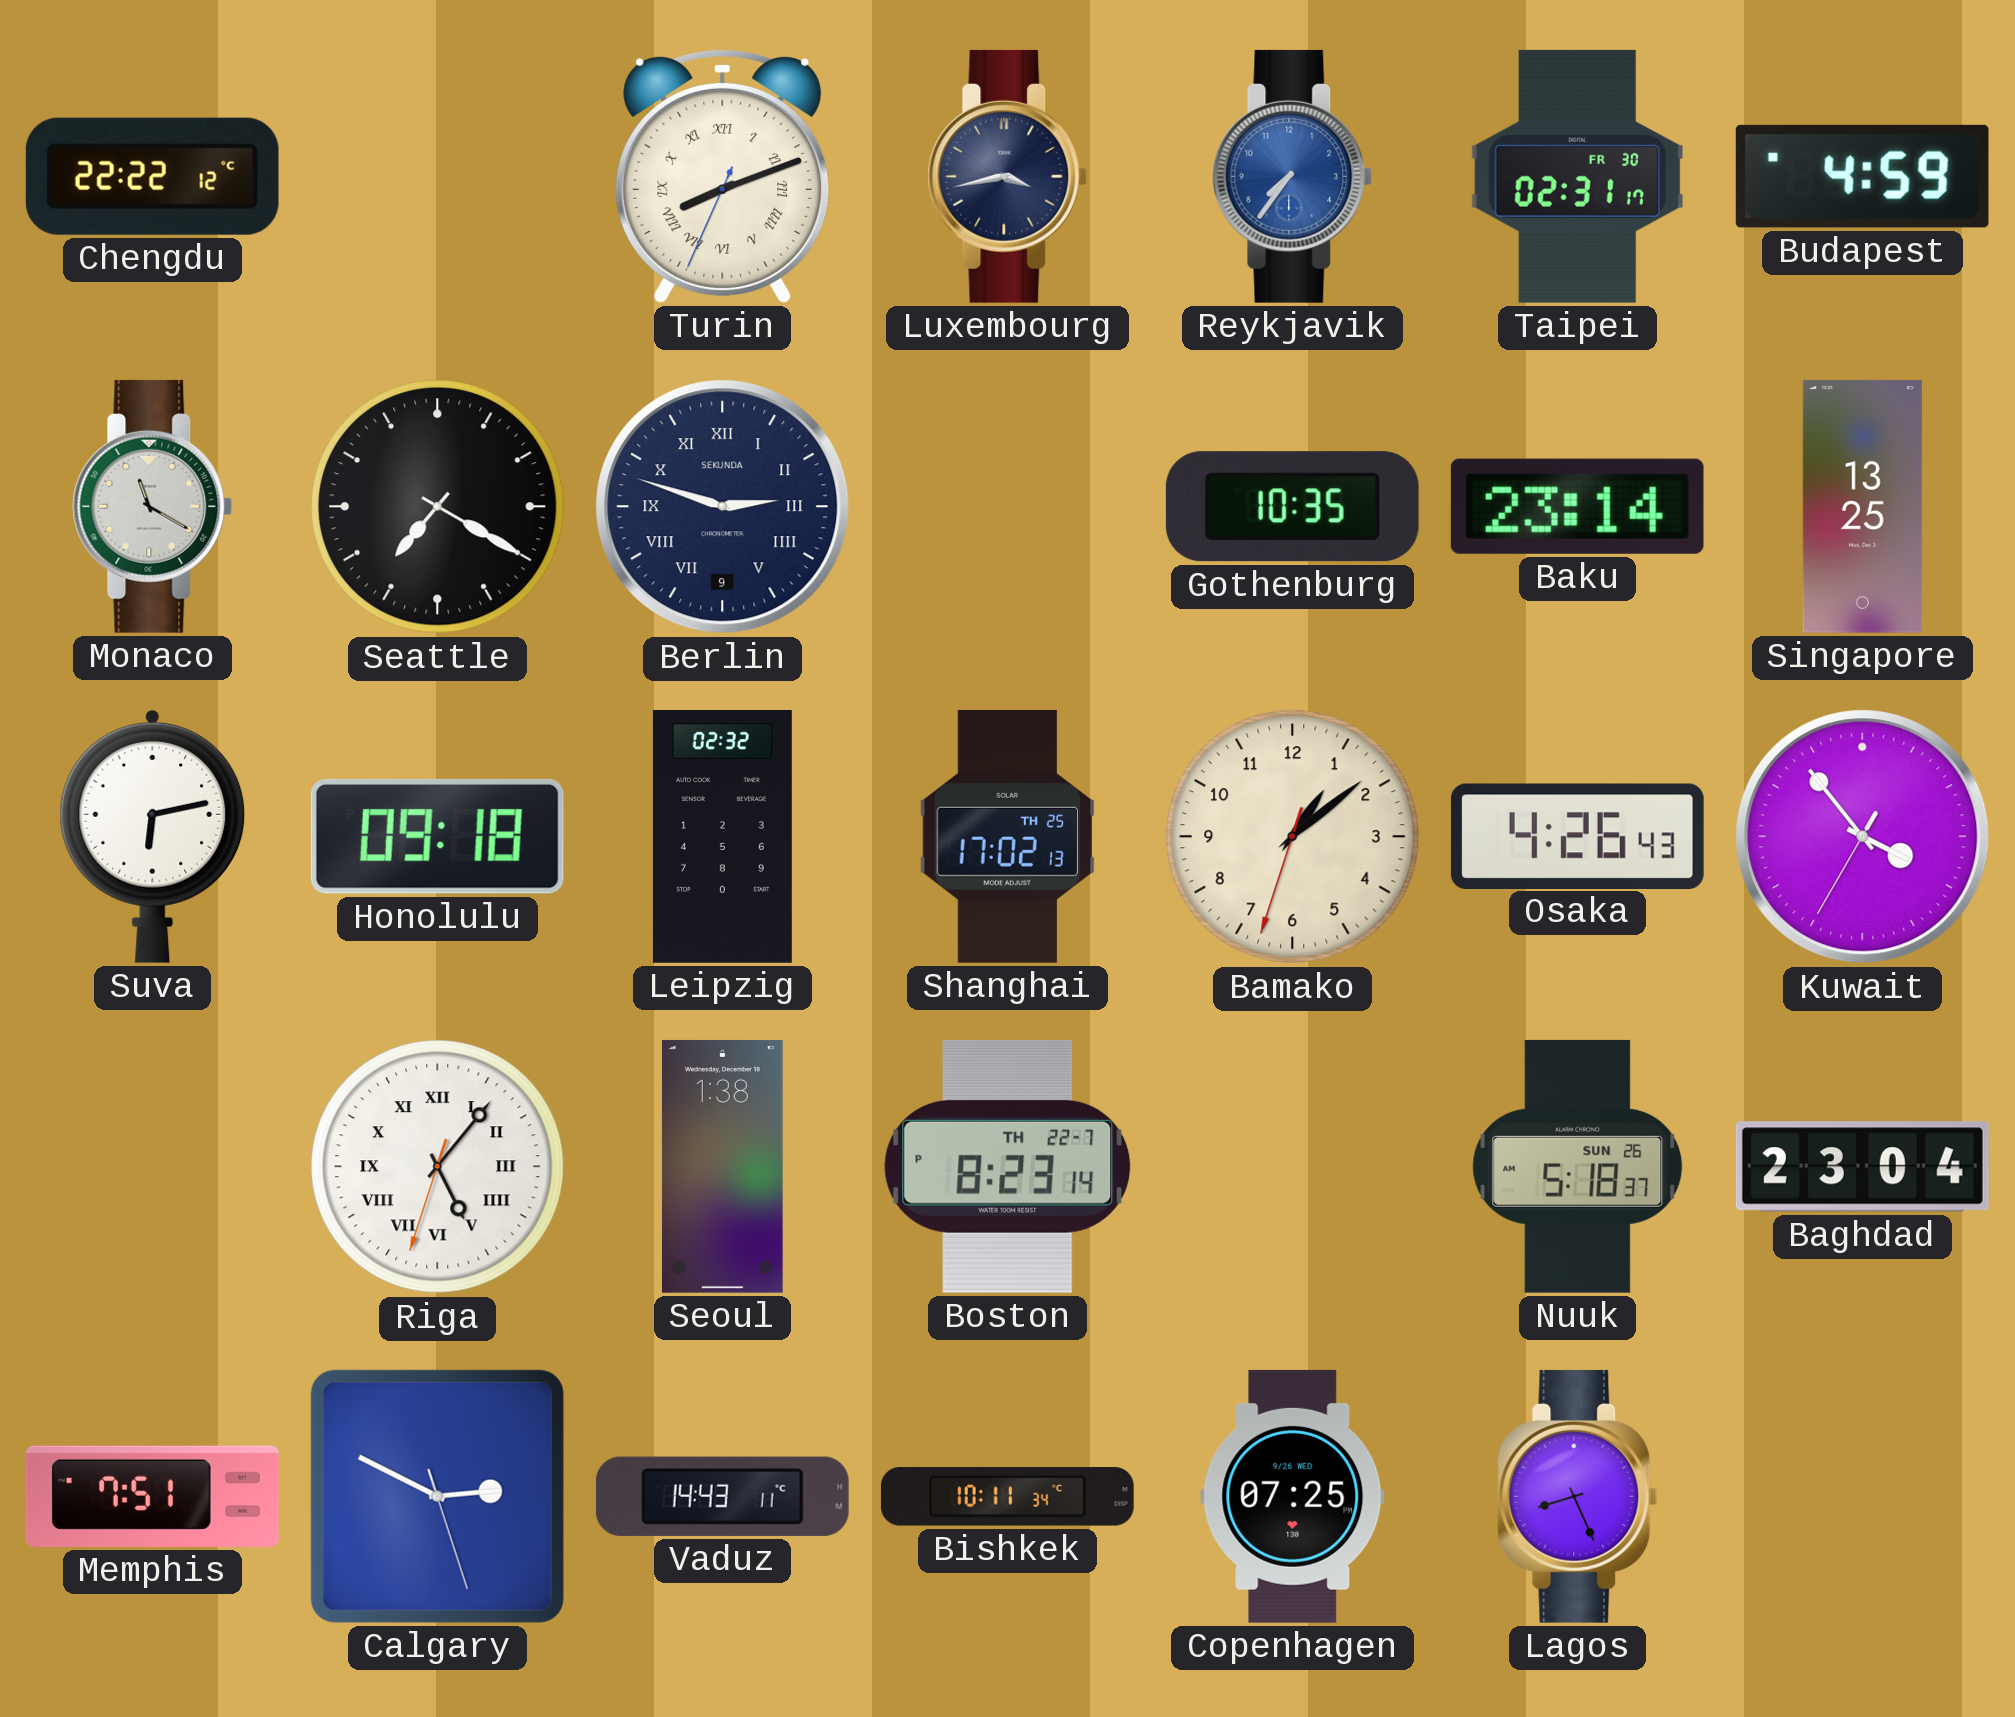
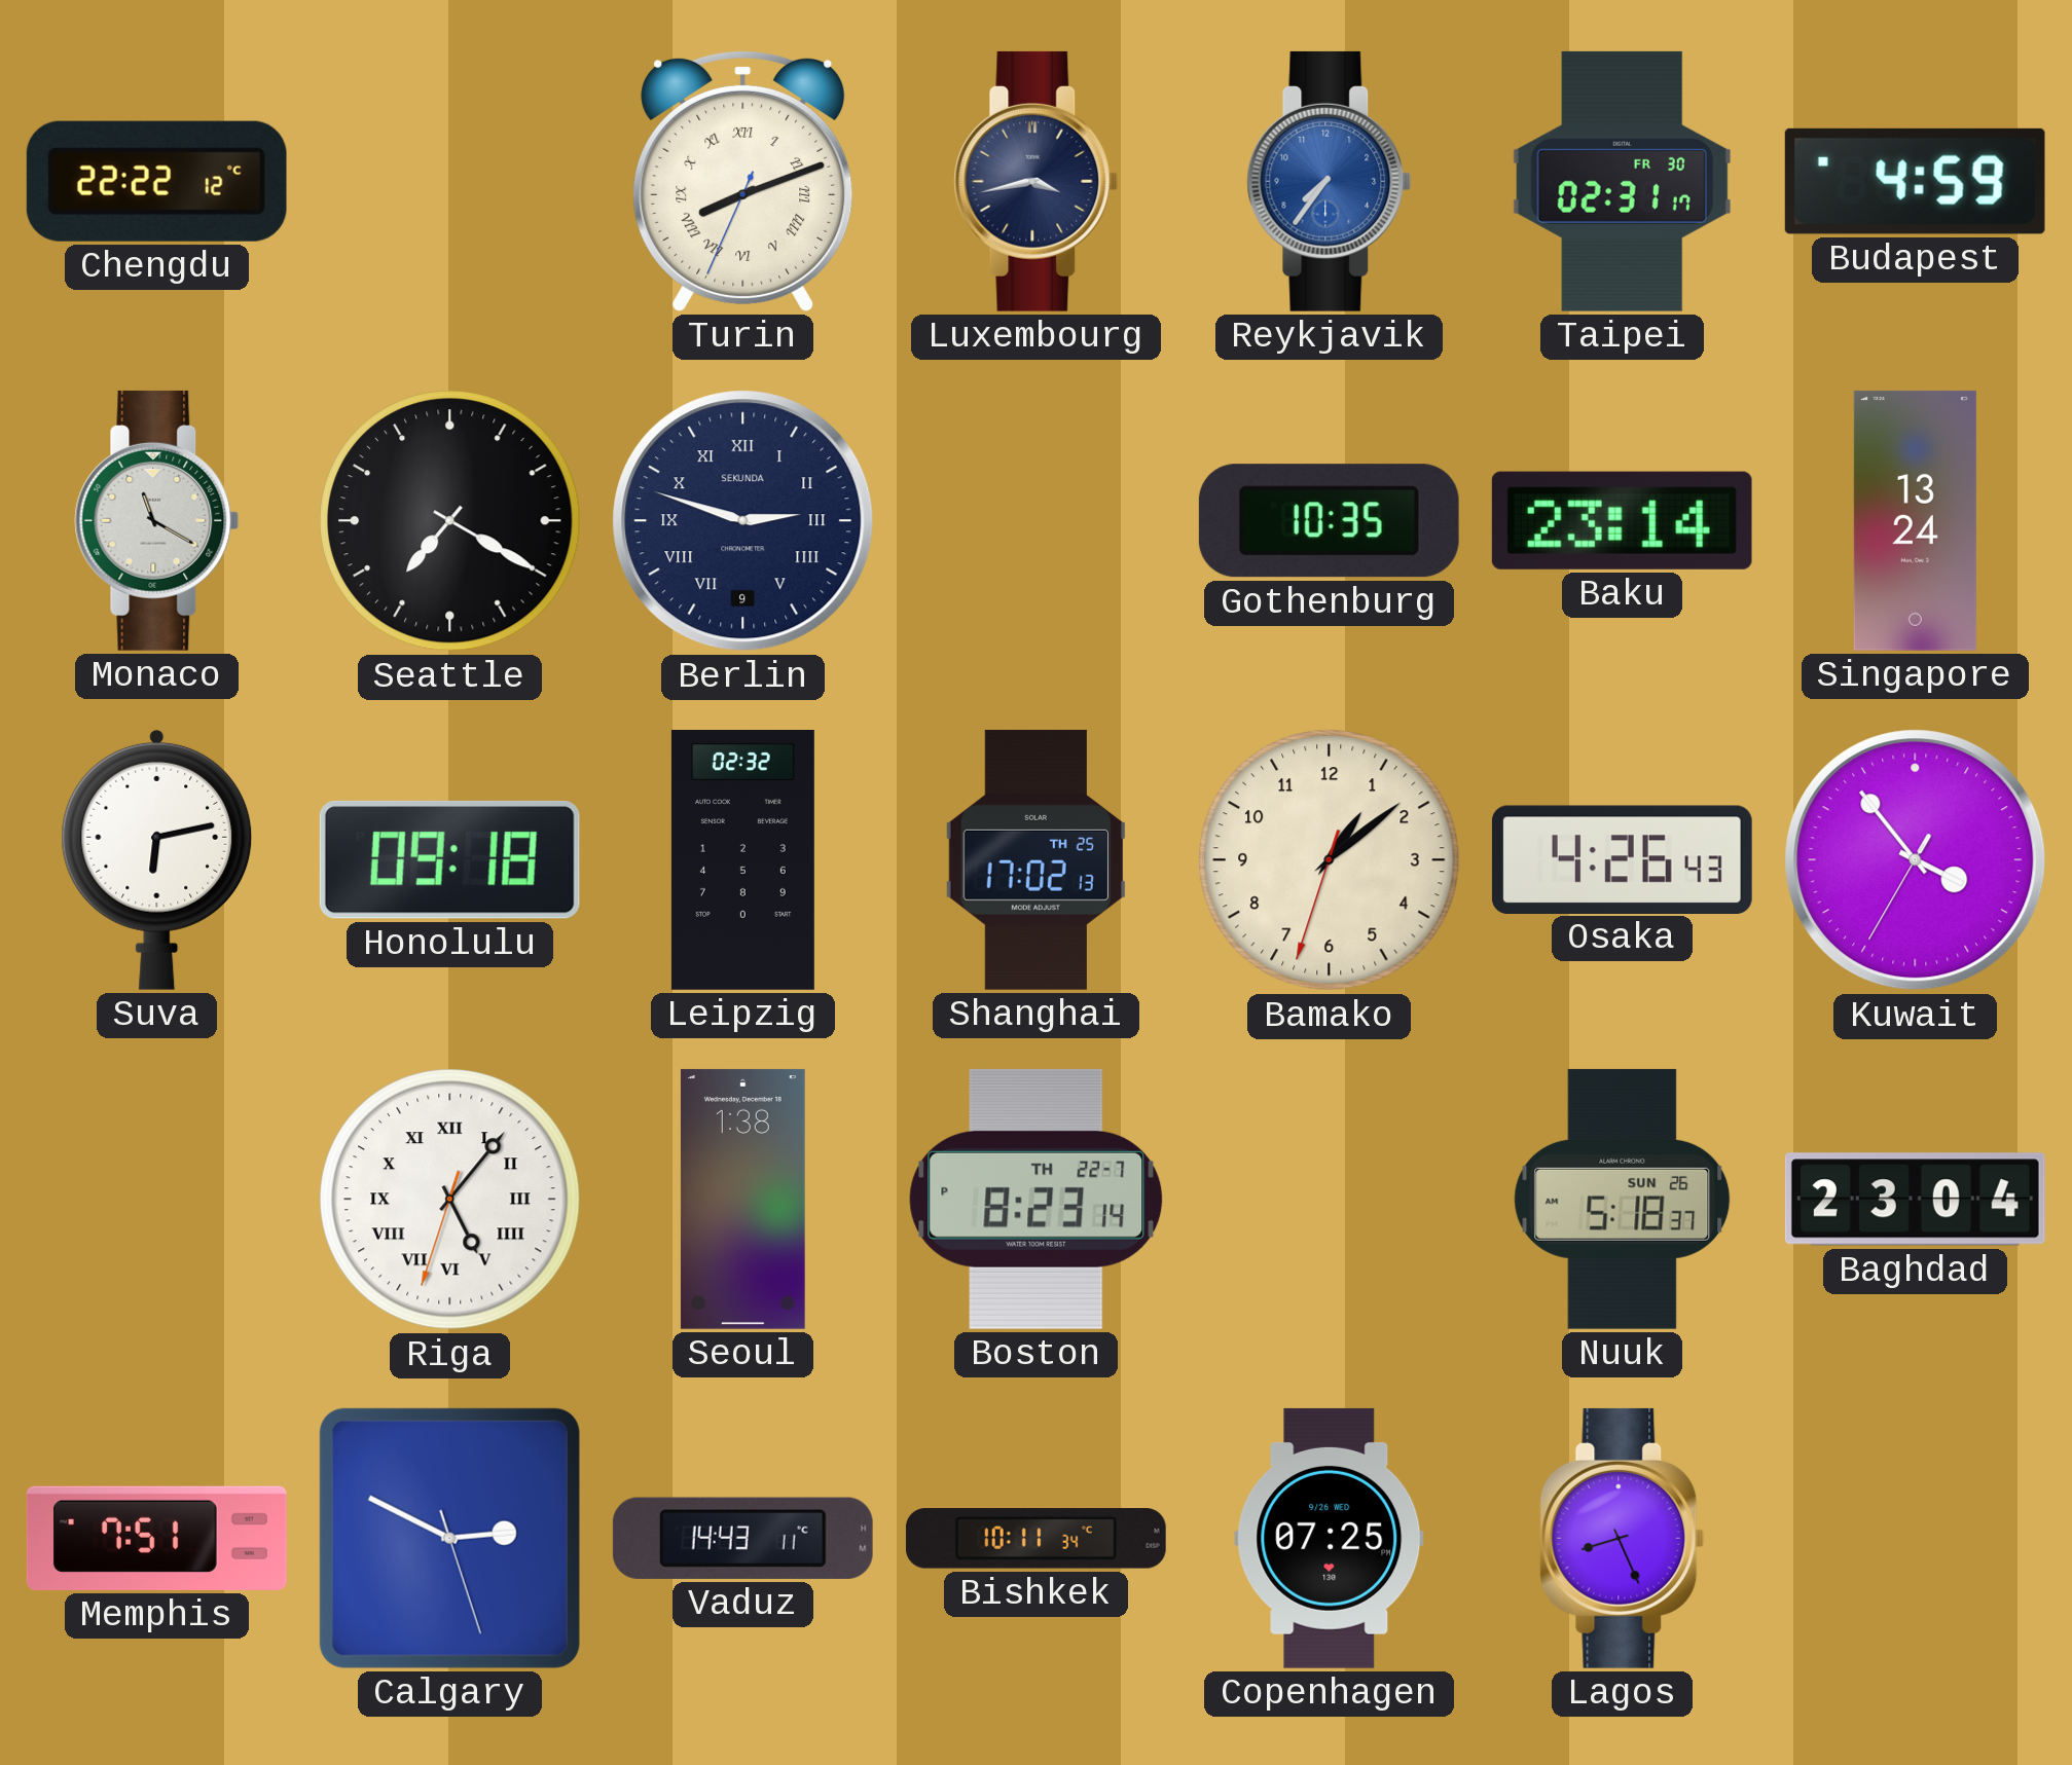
Singapore: 13:25 -> 13:24 (1915, 520)
